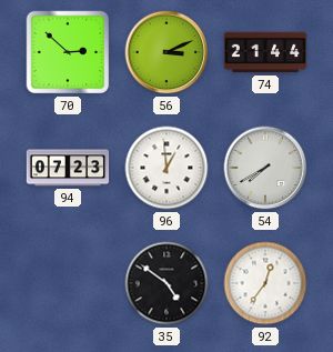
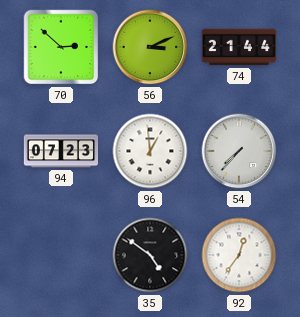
54: 7:40 -> 7:37 (239, 151)
